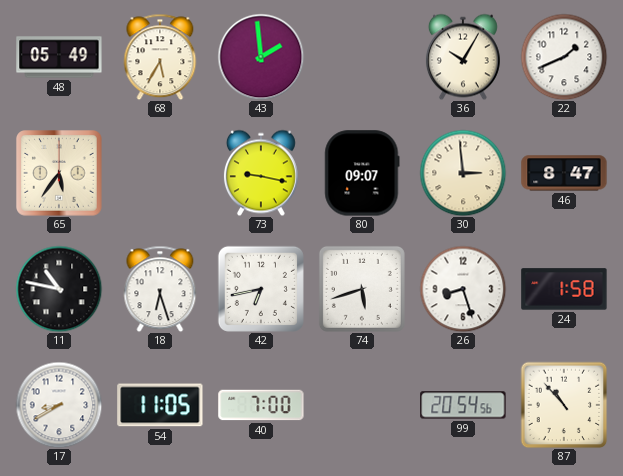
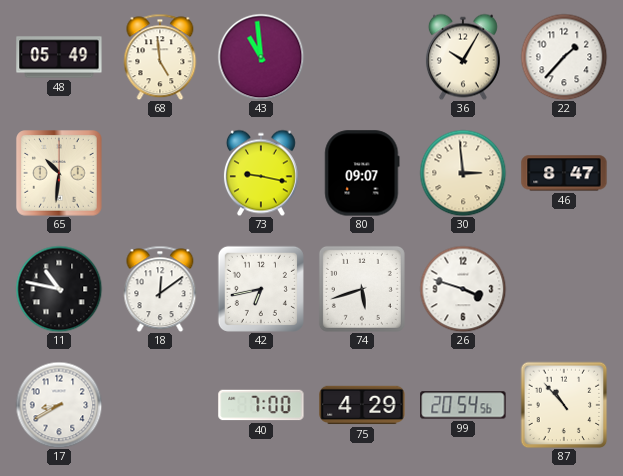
68: 5:35 -> 4:59 (160, 57)
43: 1:59 -> 10:59 (261, 57)
22: 1:41 -> 1:37 (564, 57)
65: 5:36 -> 10:31 (60, 174)
18: 6:27 -> 12:09 (160, 289)
26: 8:27 -> 3:48 (463, 289)
24: 1:58 -> none (564, 289)
54: 11:05 -> none (160, 405)
75: none -> 4:29 (362, 405)
